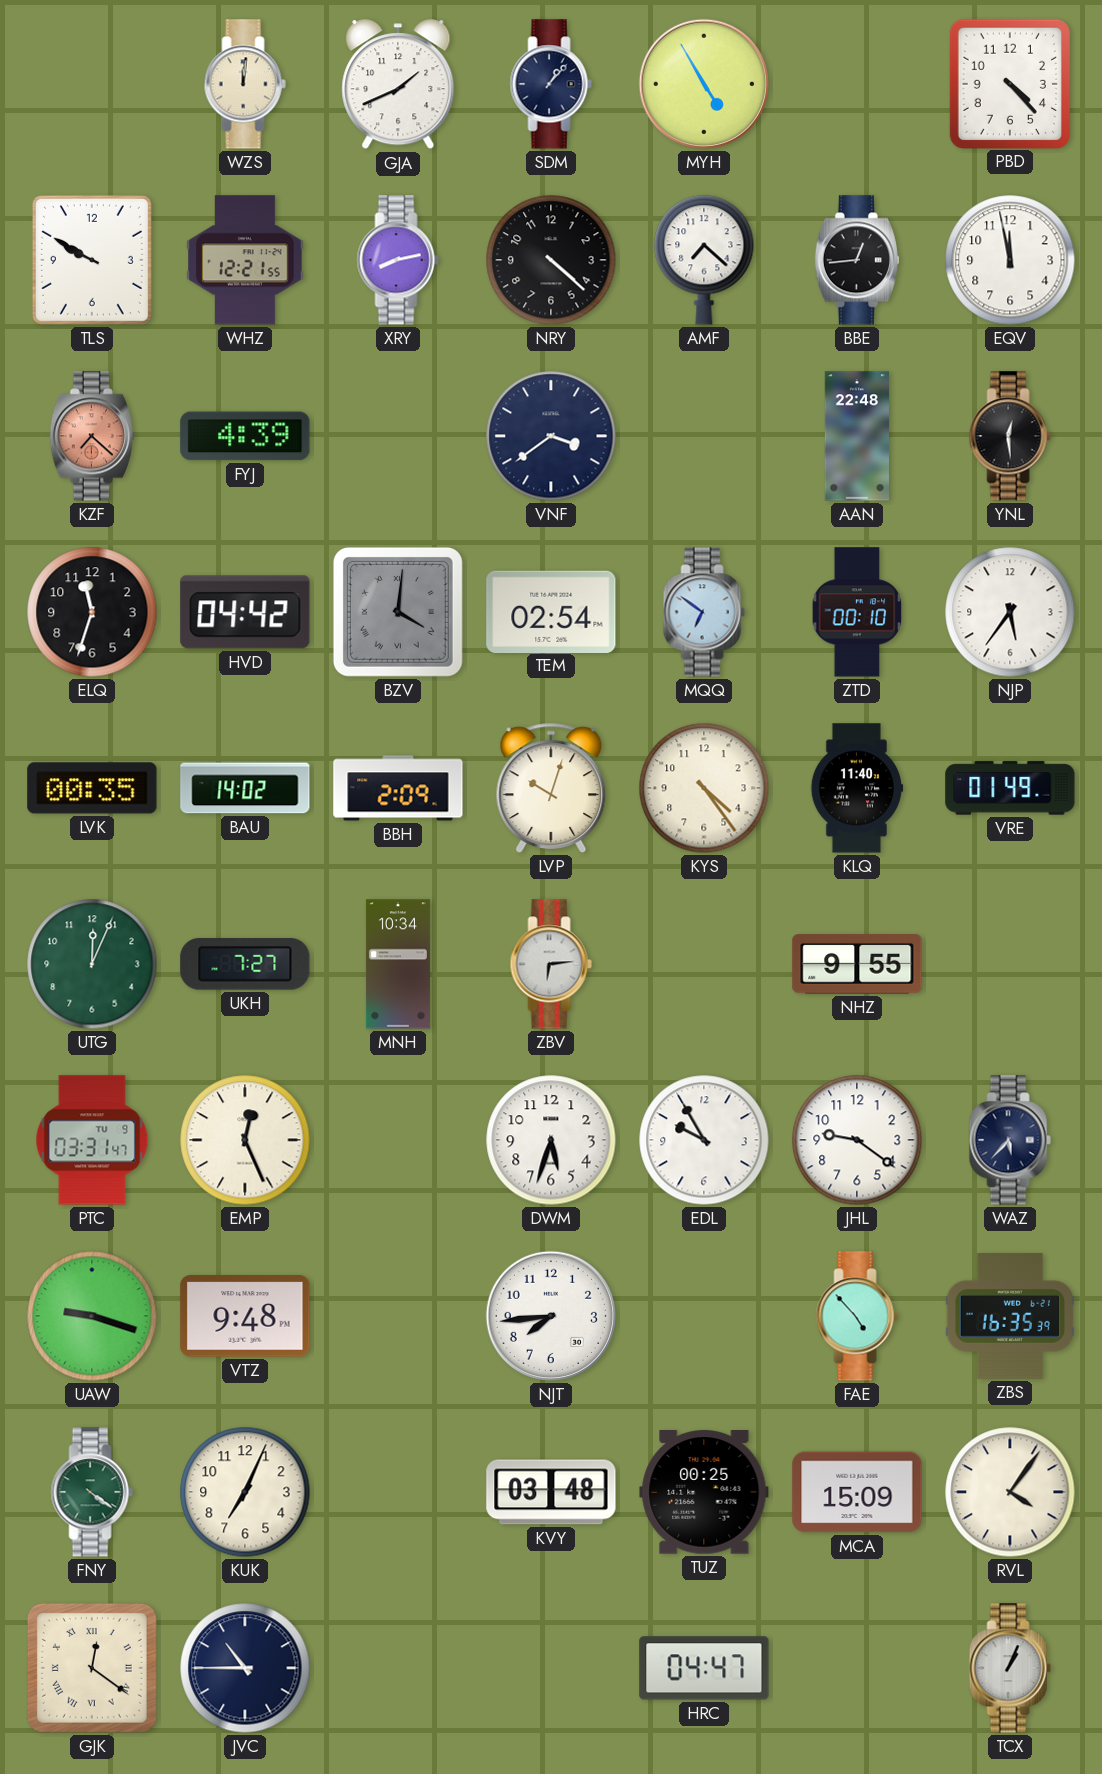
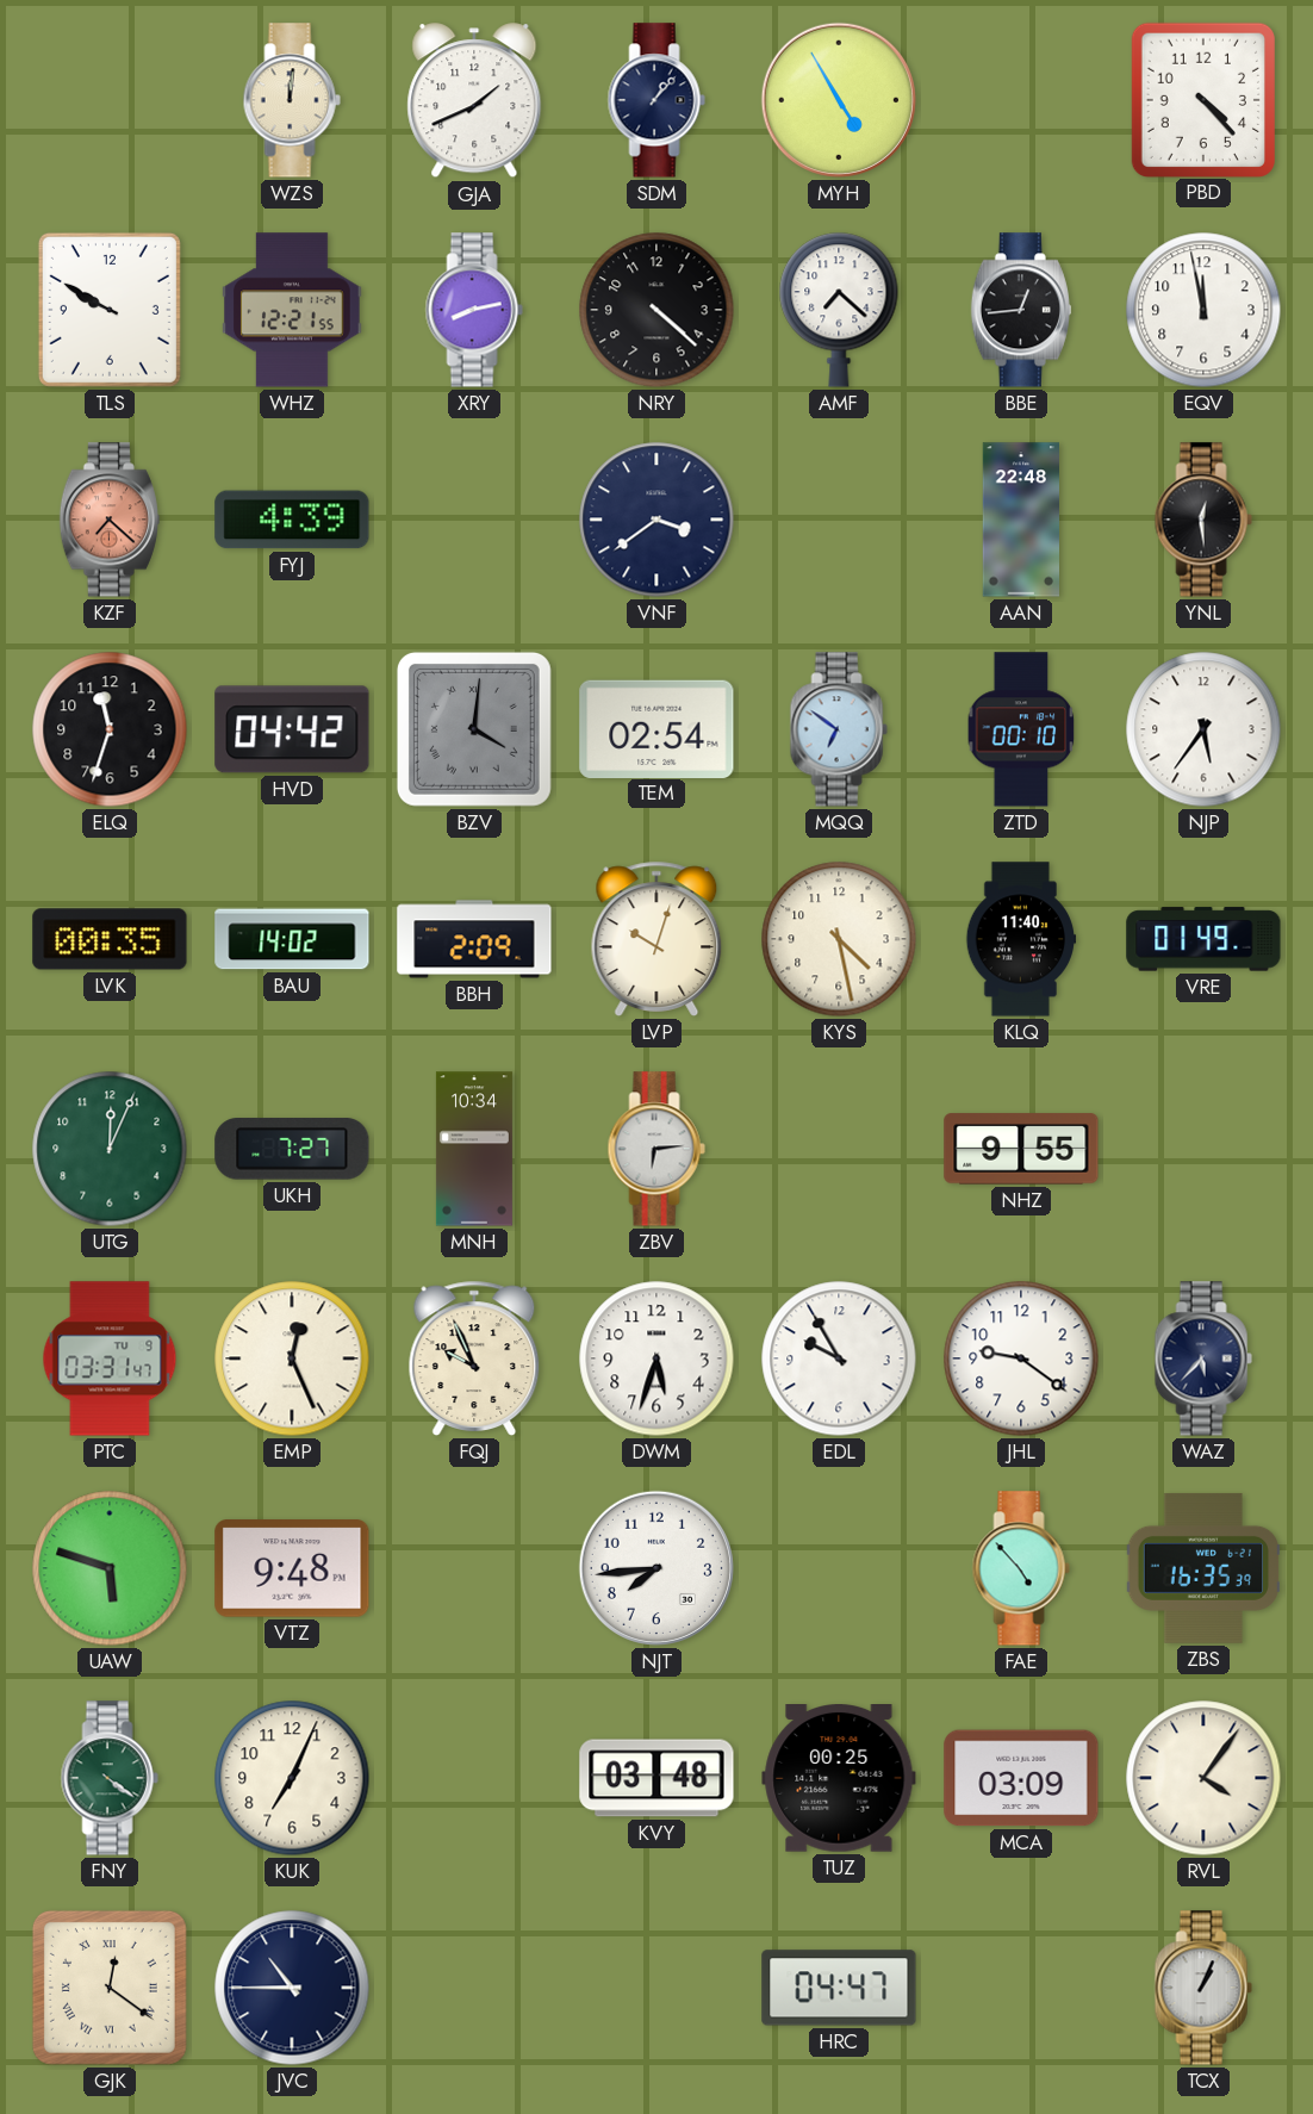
KYS: 4:24 -> 4:28 (839, 939)
FQJ: none -> 9:56 (474, 1358)
UAW: 9:18 -> 5:48 (110, 1568)
MCA: 15:09 -> 03:09 (1021, 1778)
